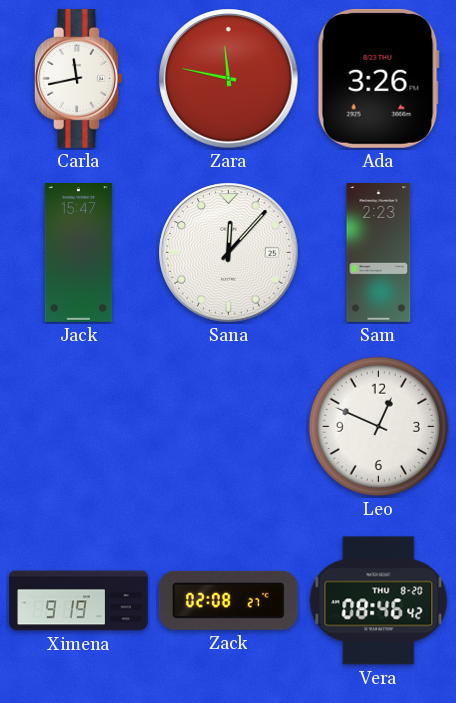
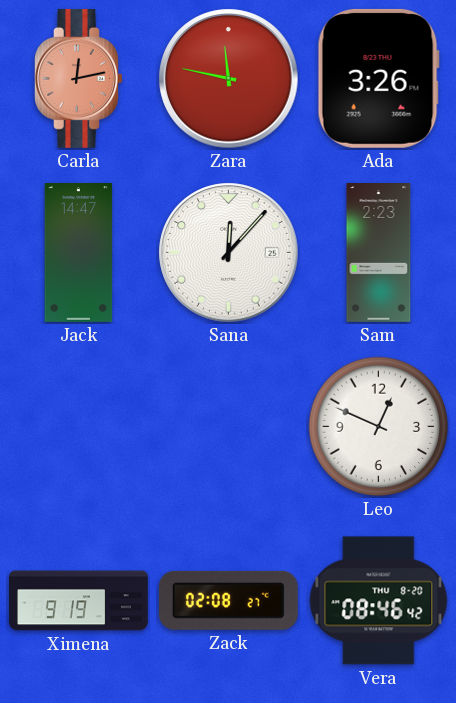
Carla: 11:43 -> 12:13 (79, 78)
Carla dial: white -> salmon (79, 78)
Jack: 15:47 -> 14:47 (79, 253)
